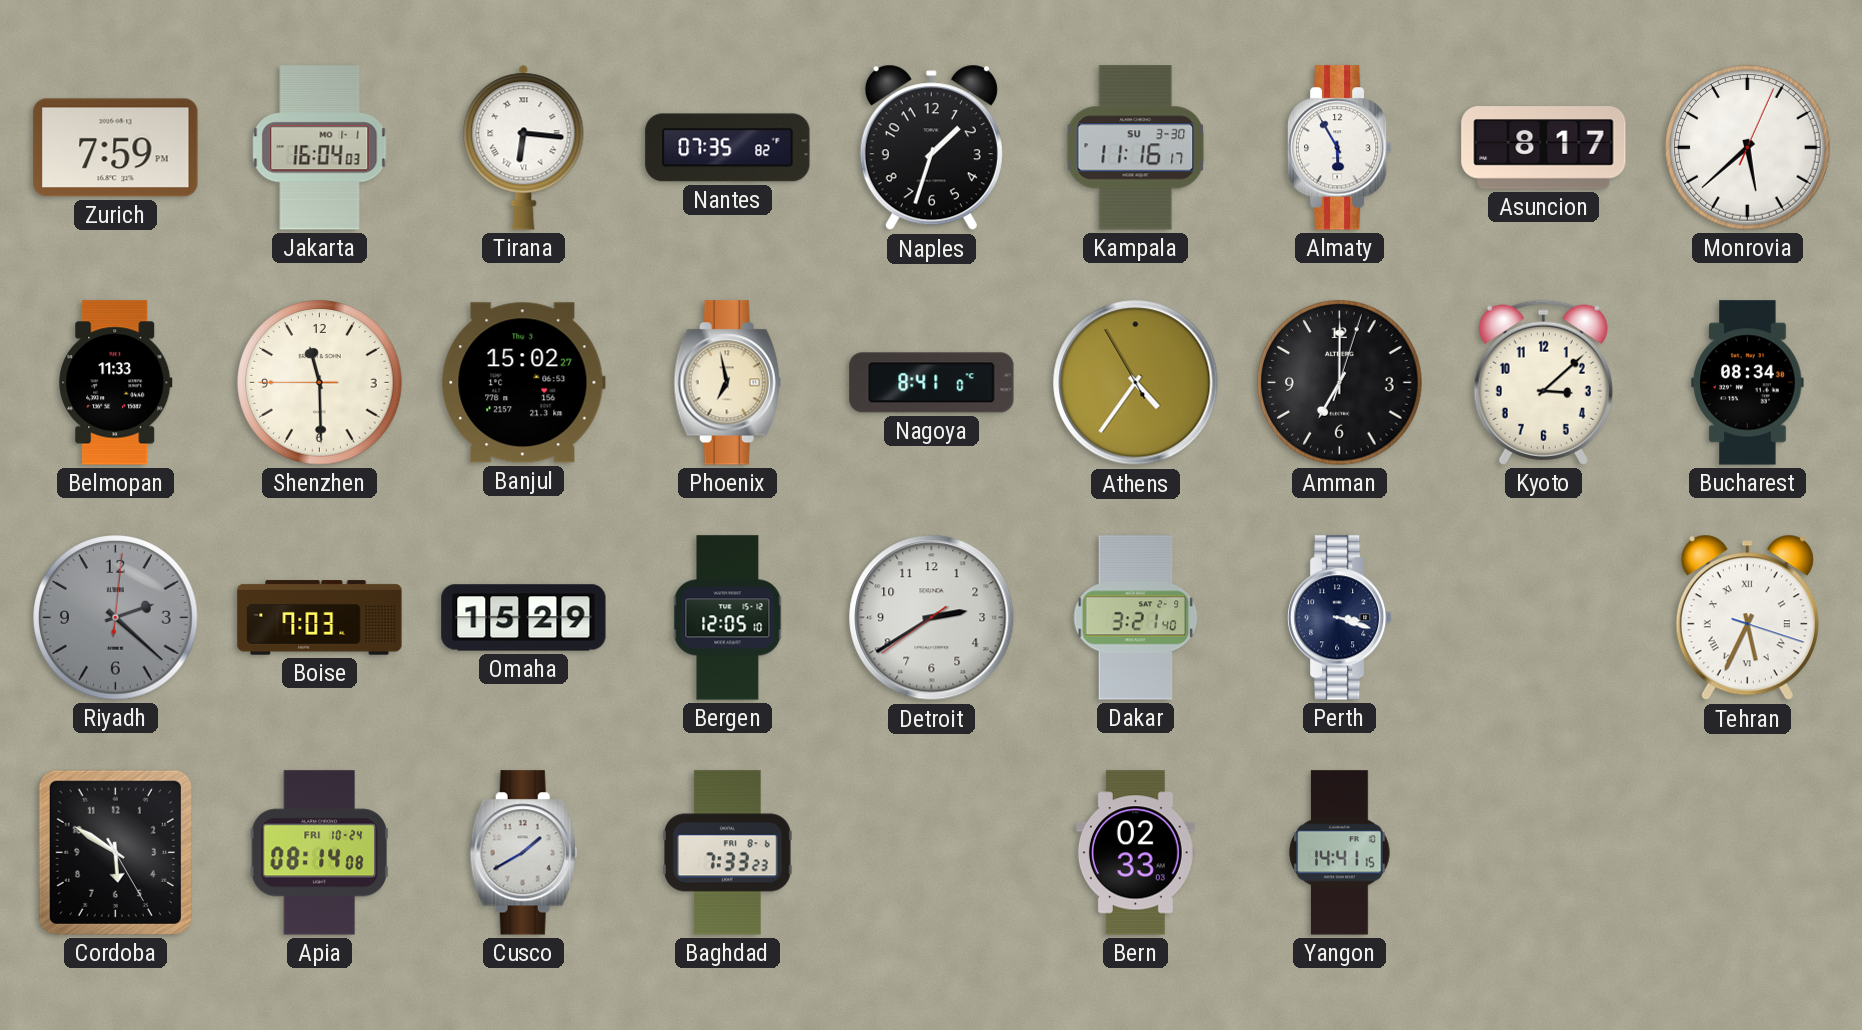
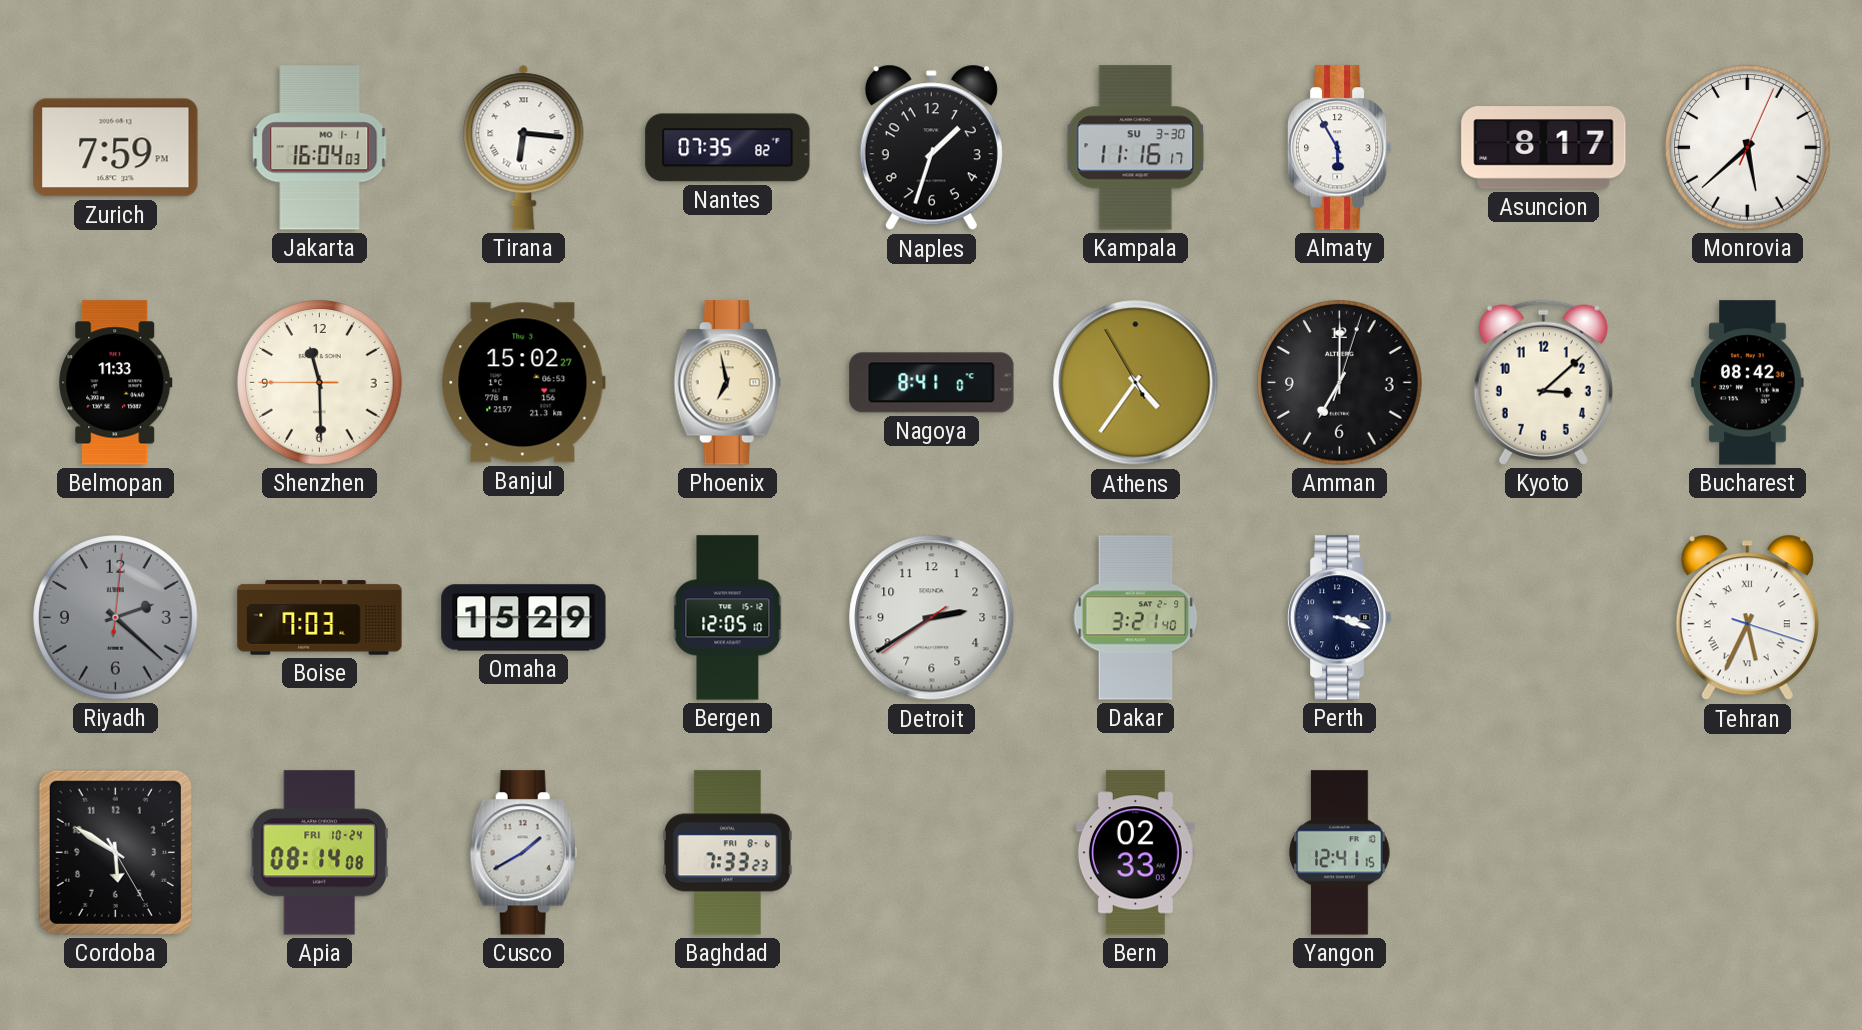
Bucharest: 08:34 -> 08:42 (1748, 383)
Yangon: 14:41 -> 12:41 (1340, 853)
